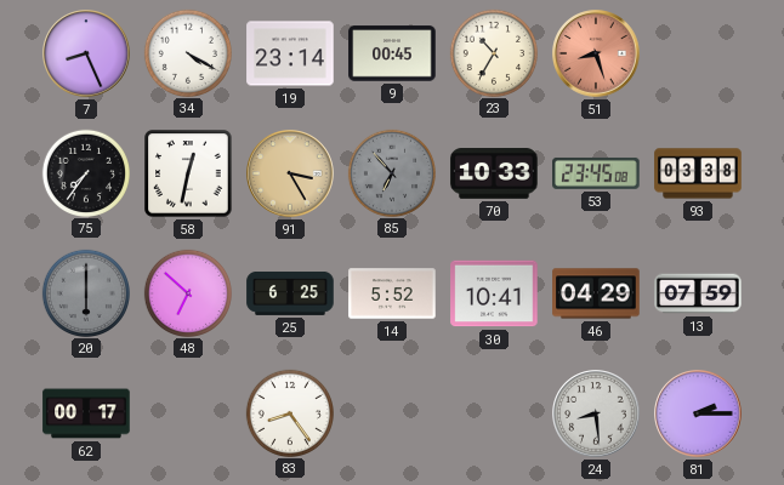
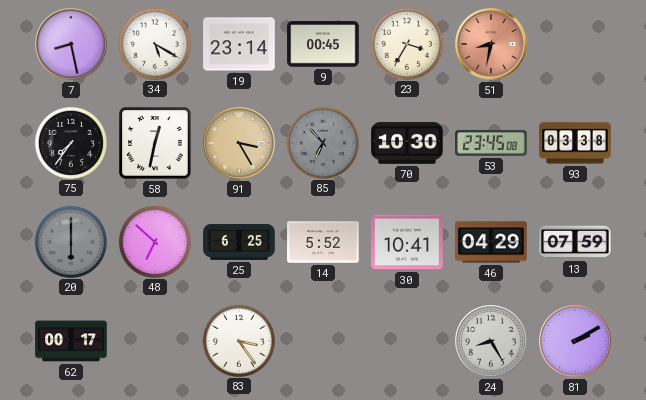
7: 8:26 -> 8:28 (71, 44)
34: 4:20 -> 5:20 (154, 43)
23: 10:35 -> 3:35 (406, 43)
51: 8:27 -> 8:32 (491, 44)
70: 10:33 -> 10:30 (407, 144)
83: 8:24 -> 3:24 (238, 340)
24: 8:29 -> 8:25 (491, 341)
81: 2:15 -> 2:10 (575, 341)
